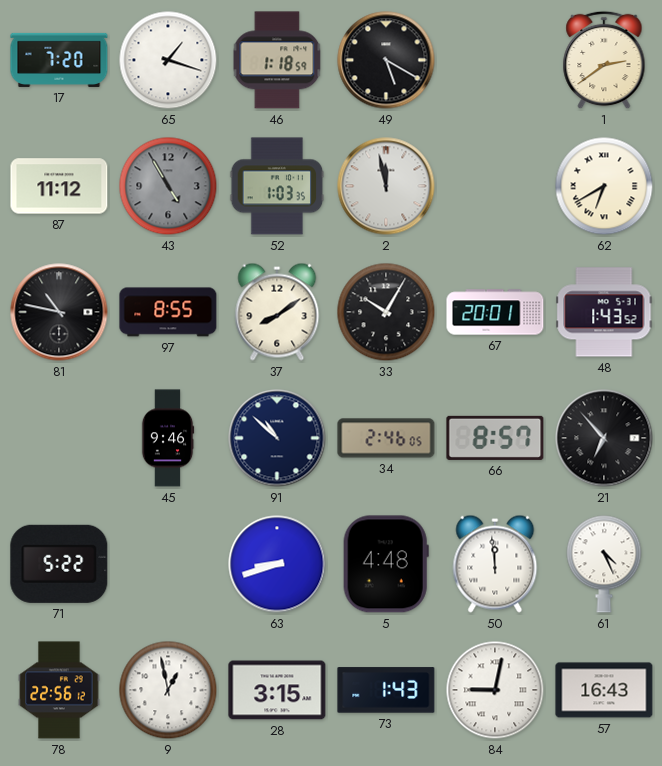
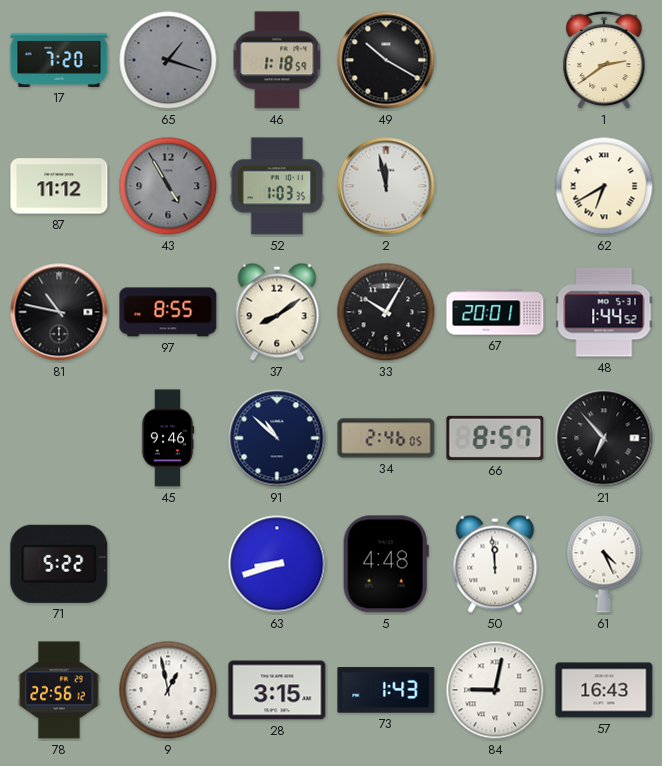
65 dial: white -> grey (168, 60)
49: 5:20 -> 10:20 (386, 60)
48: 1:43 -> 1:44 (604, 312)
